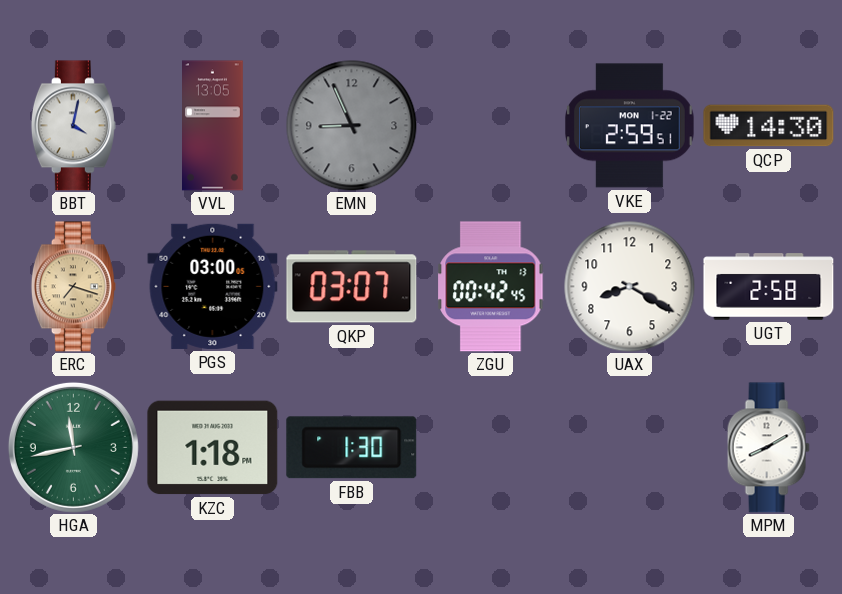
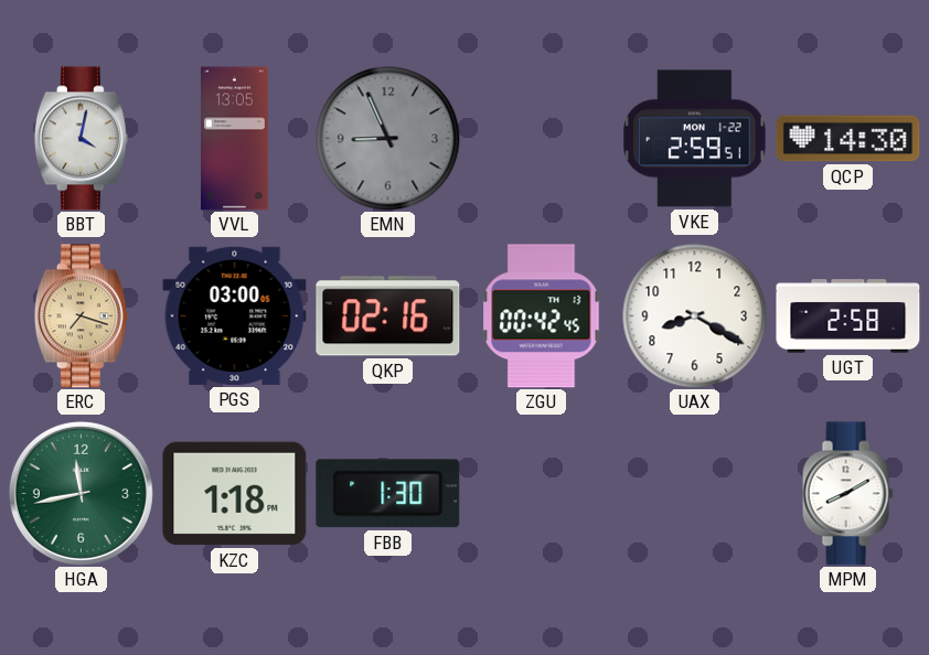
QKP: 03:07 -> 02:16 (388, 316)
